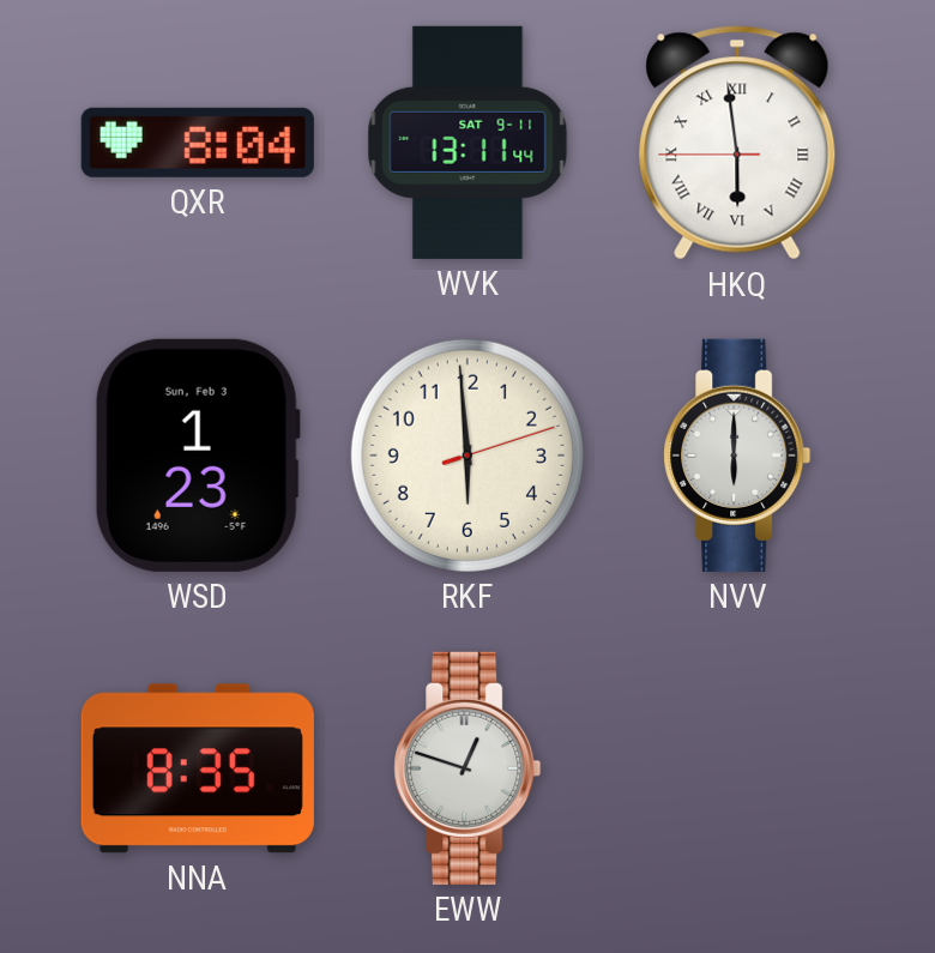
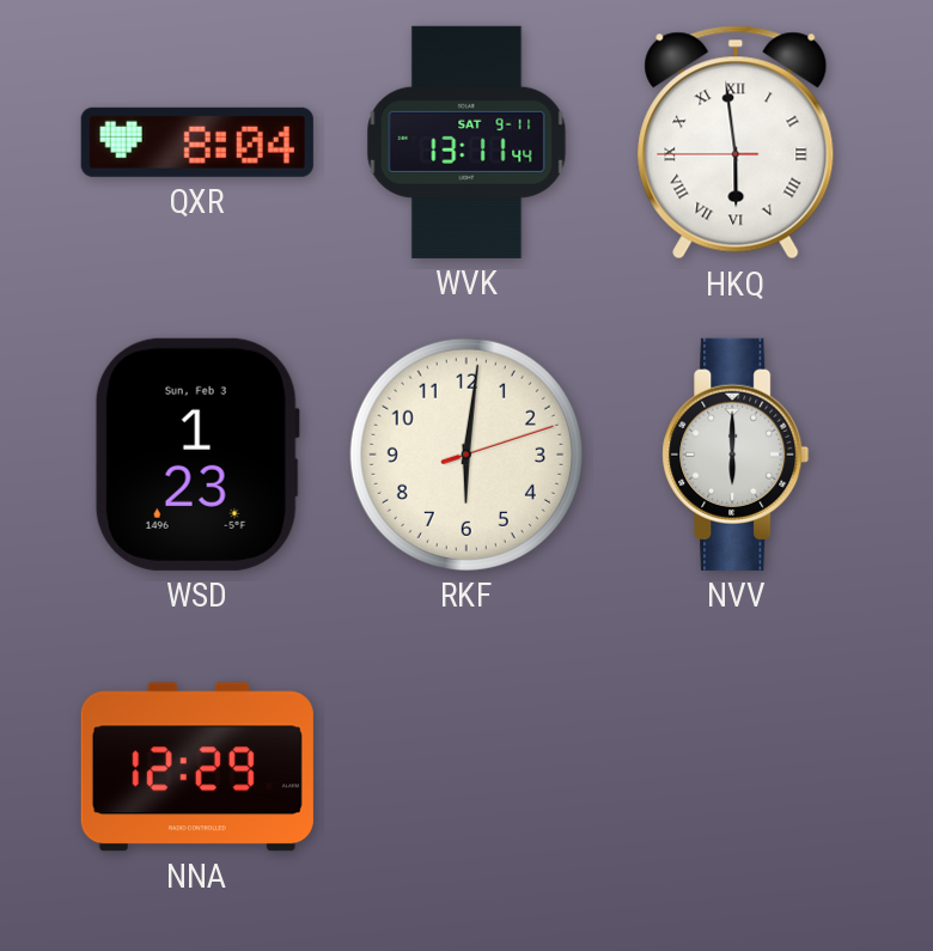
RKF: 5:59 -> 6:01 (466, 455)
NNA: 8:35 -> 12:29 (197, 767)
EWW: 12:48 -> none (467, 768)
